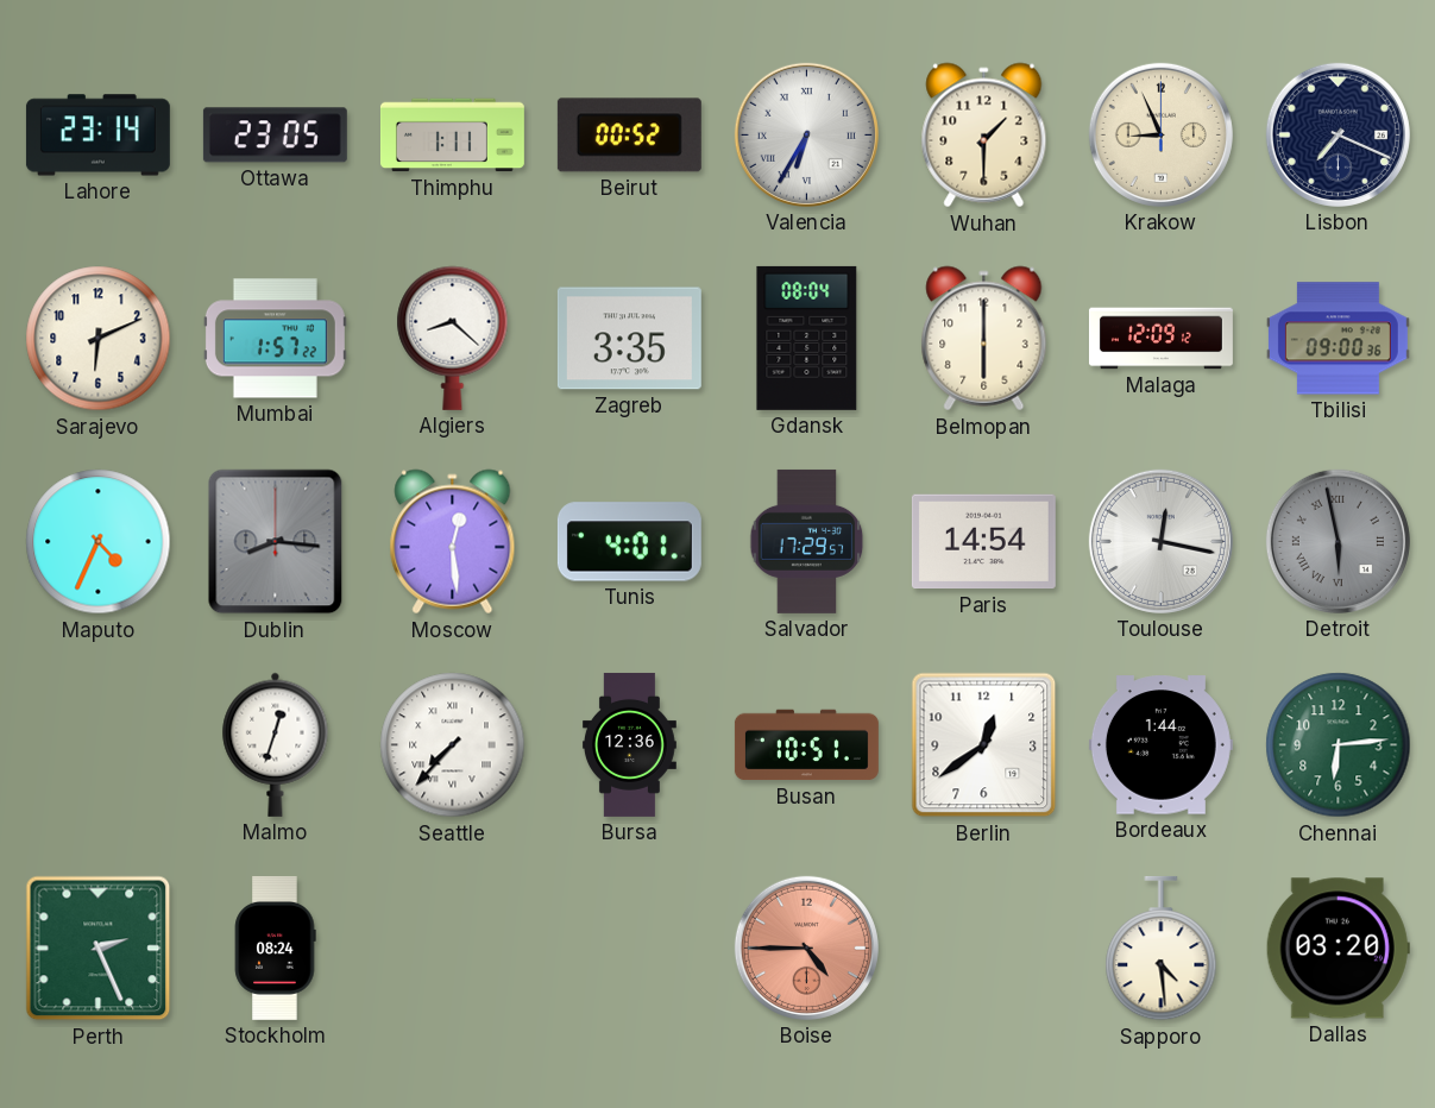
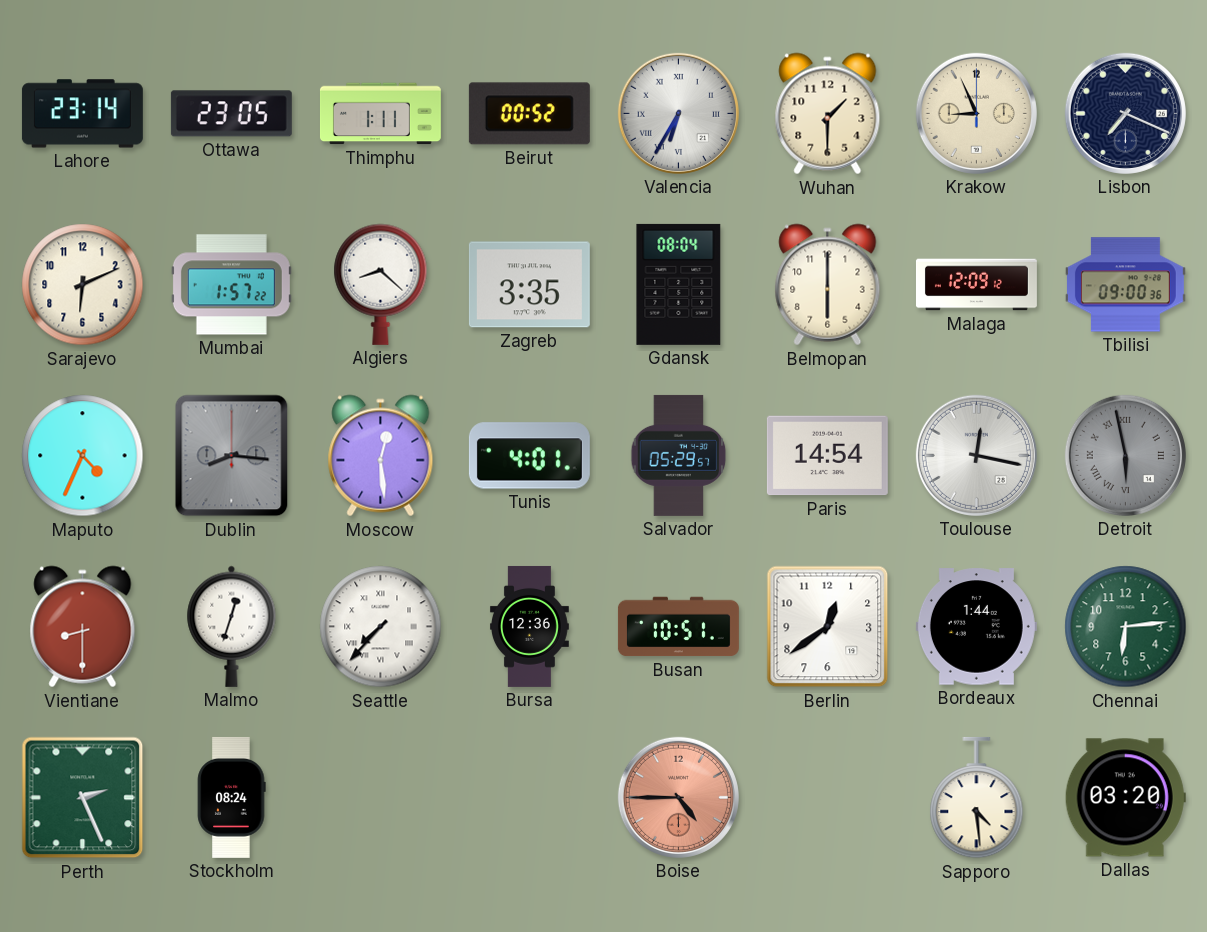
Salvador: 17:29 -> 05:29 (679, 455)
Vientiane: none -> 8:30 (83, 627)
